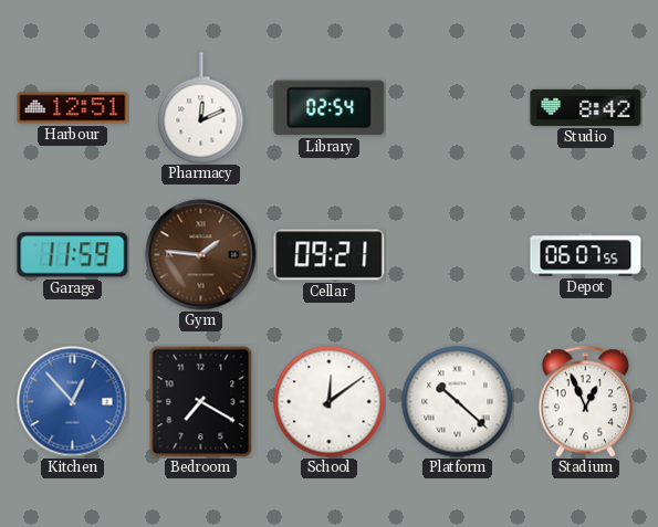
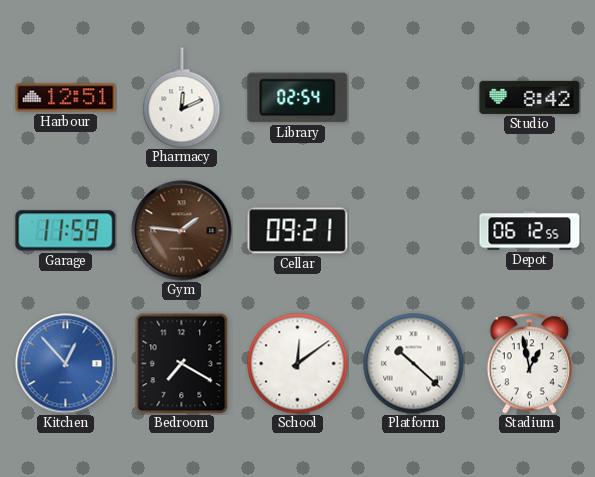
Depot: 06:07 -> 06:12 (530, 231)
Stadium: 12:56 -> 12:58 (529, 364)
